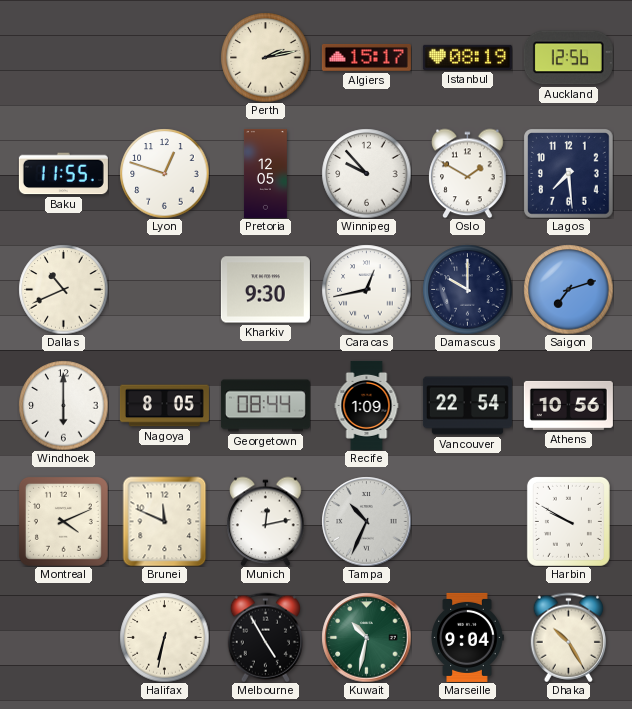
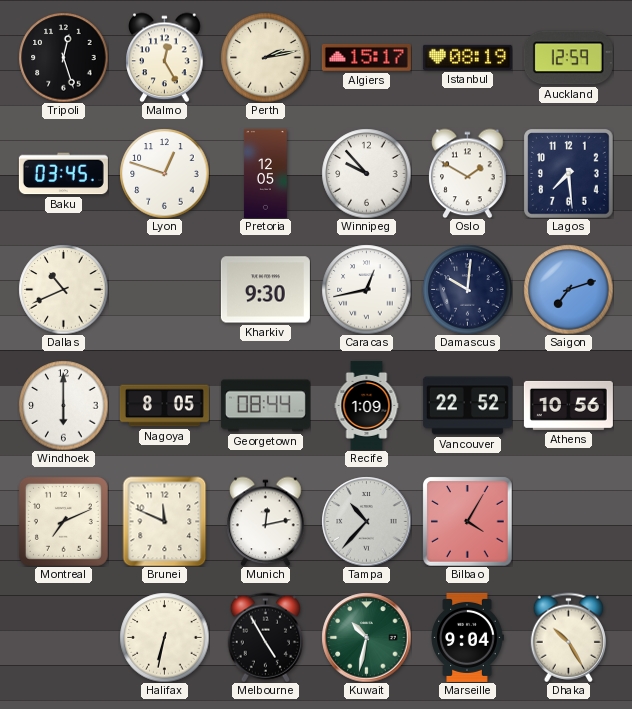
Tripoli: none -> 12:27 (63, 57)
Malmo: none -> 12:25 (165, 57)
Auckland: 12:56 -> 12:59 (568, 58)
Baku: 11:55 -> 03:45 (63, 174)
Damascus: 10:00 -> 10:01 (467, 289)
Vancouver: 22:54 -> 22:52 (467, 406)
Montreal: 4:11 -> 7:11 (63, 521)
Tampa: 10:34 -> 10:37 (366, 521)
Bilbao: none -> 4:05 (467, 521)
Harbin: 9:50 -> none (568, 521)
